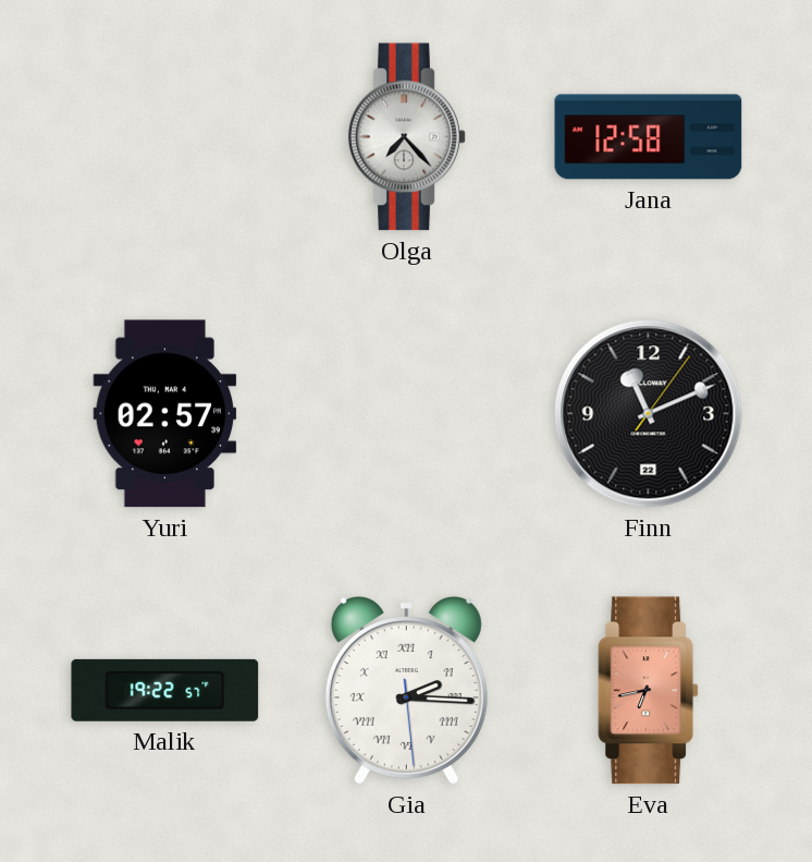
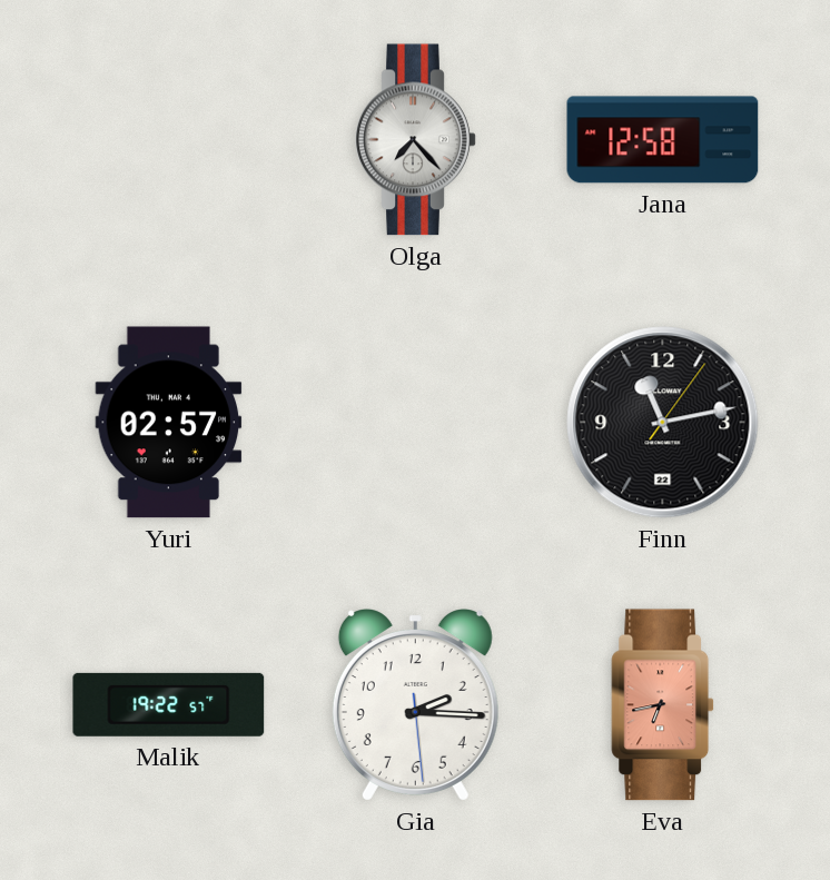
Finn: 11:11 -> 11:13 (663, 423)
Gia numerals: Roman -> Arabic (415, 705)
